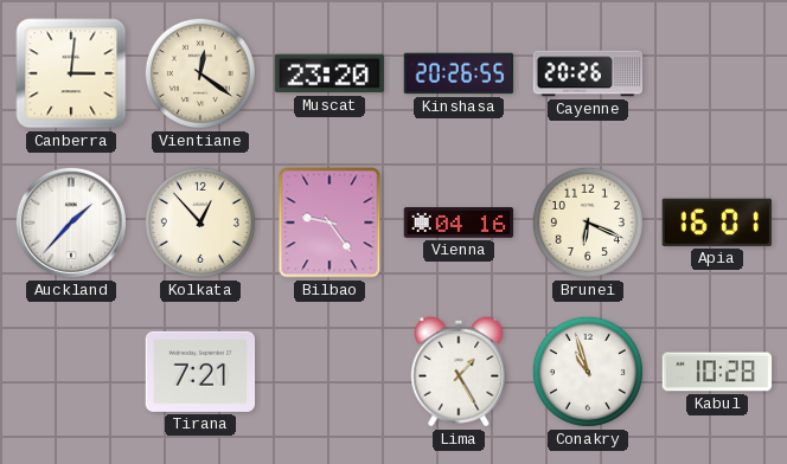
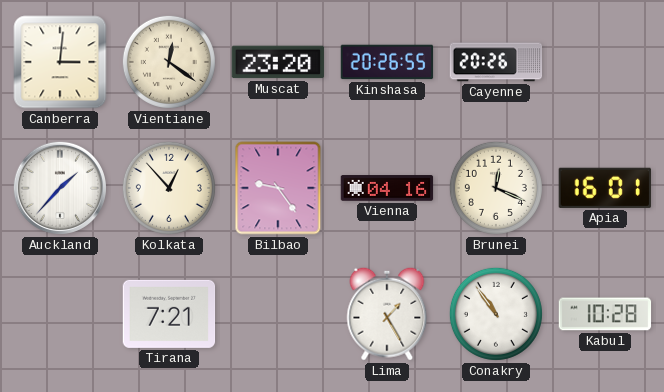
Brunei: 6:19 -> 12:19 (496, 188)
Conakry: 10:57 -> 10:54 (496, 314)
